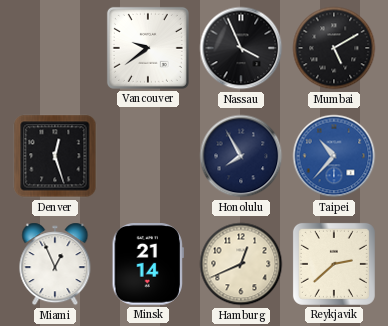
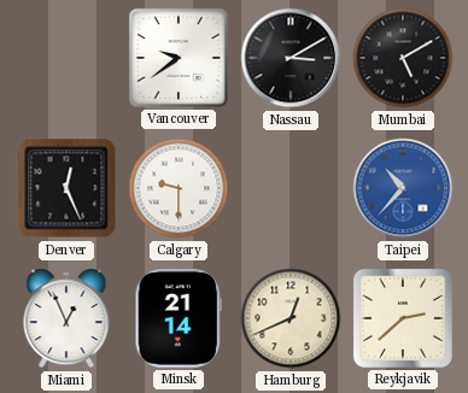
Nassau: 3:56 -> 3:10 (291, 58)
Denver: 12:27 -> 12:26 (66, 188)
Calgary: none -> 9:30 (179, 188)
Honolulu: 7:55 -> none (241, 156)
